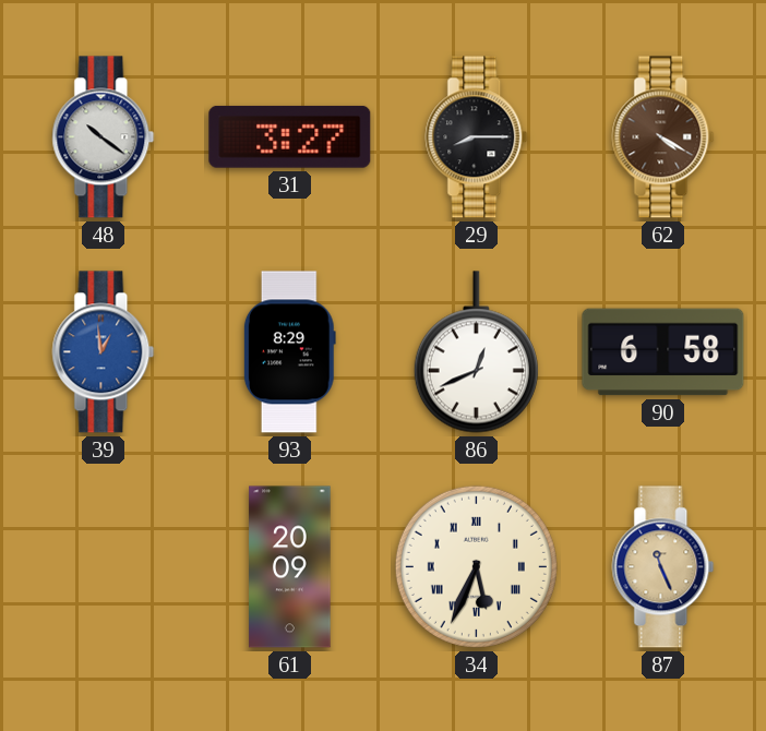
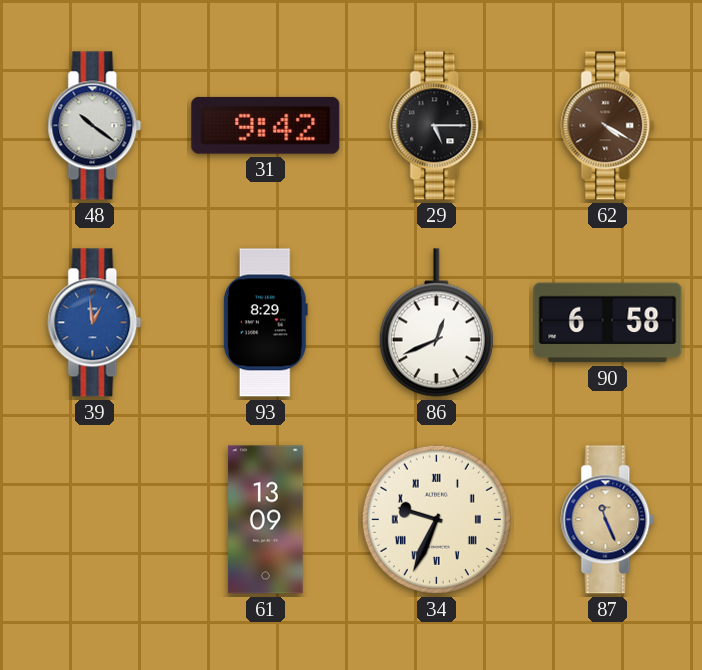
31: 3:27 -> 9:42 (266, 125)
29: 8:15 -> 5:15 (437, 126)
61: 20:09 -> 13:09 (266, 520)
34: 5:34 -> 9:34 (436, 519)
